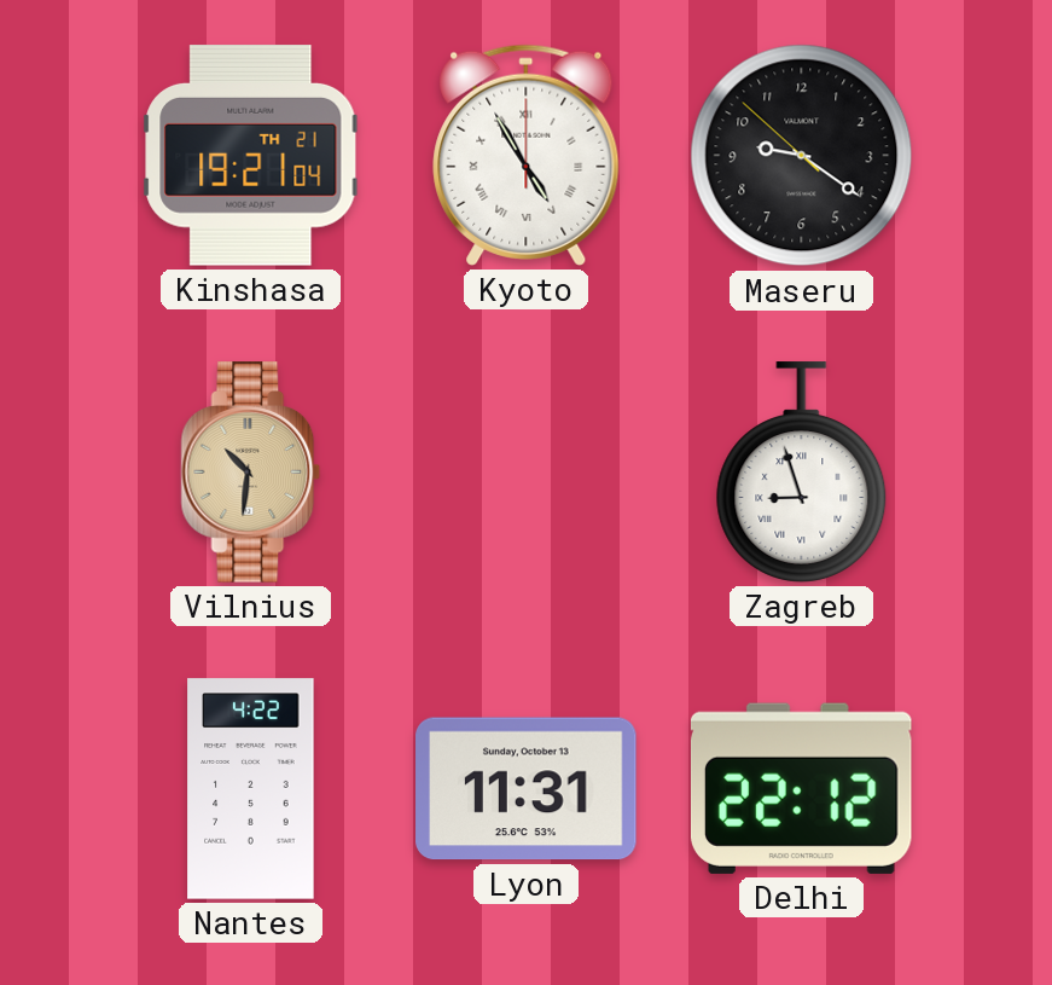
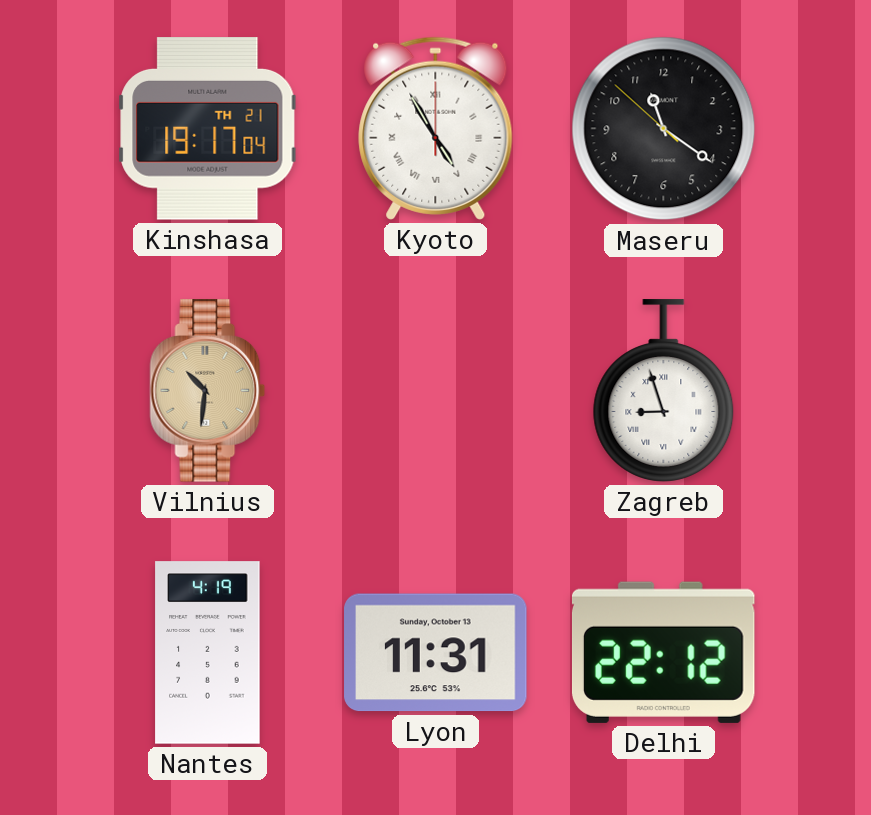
Kinshasa: 19:21 -> 19:17 (208, 129)
Maseru: 9:20 -> 11:20 (664, 129)
Nantes: 4:22 -> 4:19 (208, 653)
